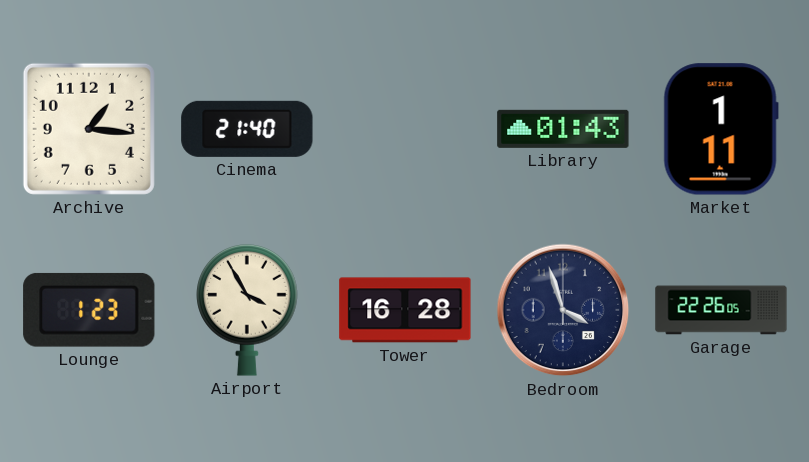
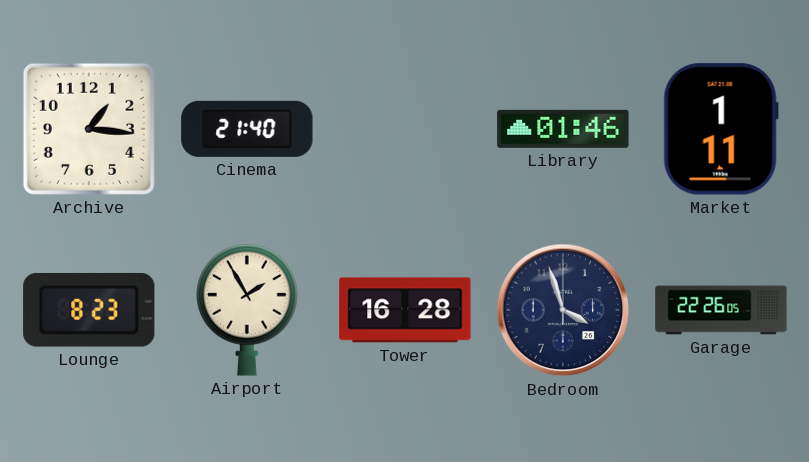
Library: 01:43 -> 01:46 (563, 129)
Lounge: 1:23 -> 8:23 (89, 310)
Airport: 3:55 -> 1:55 (247, 310)
